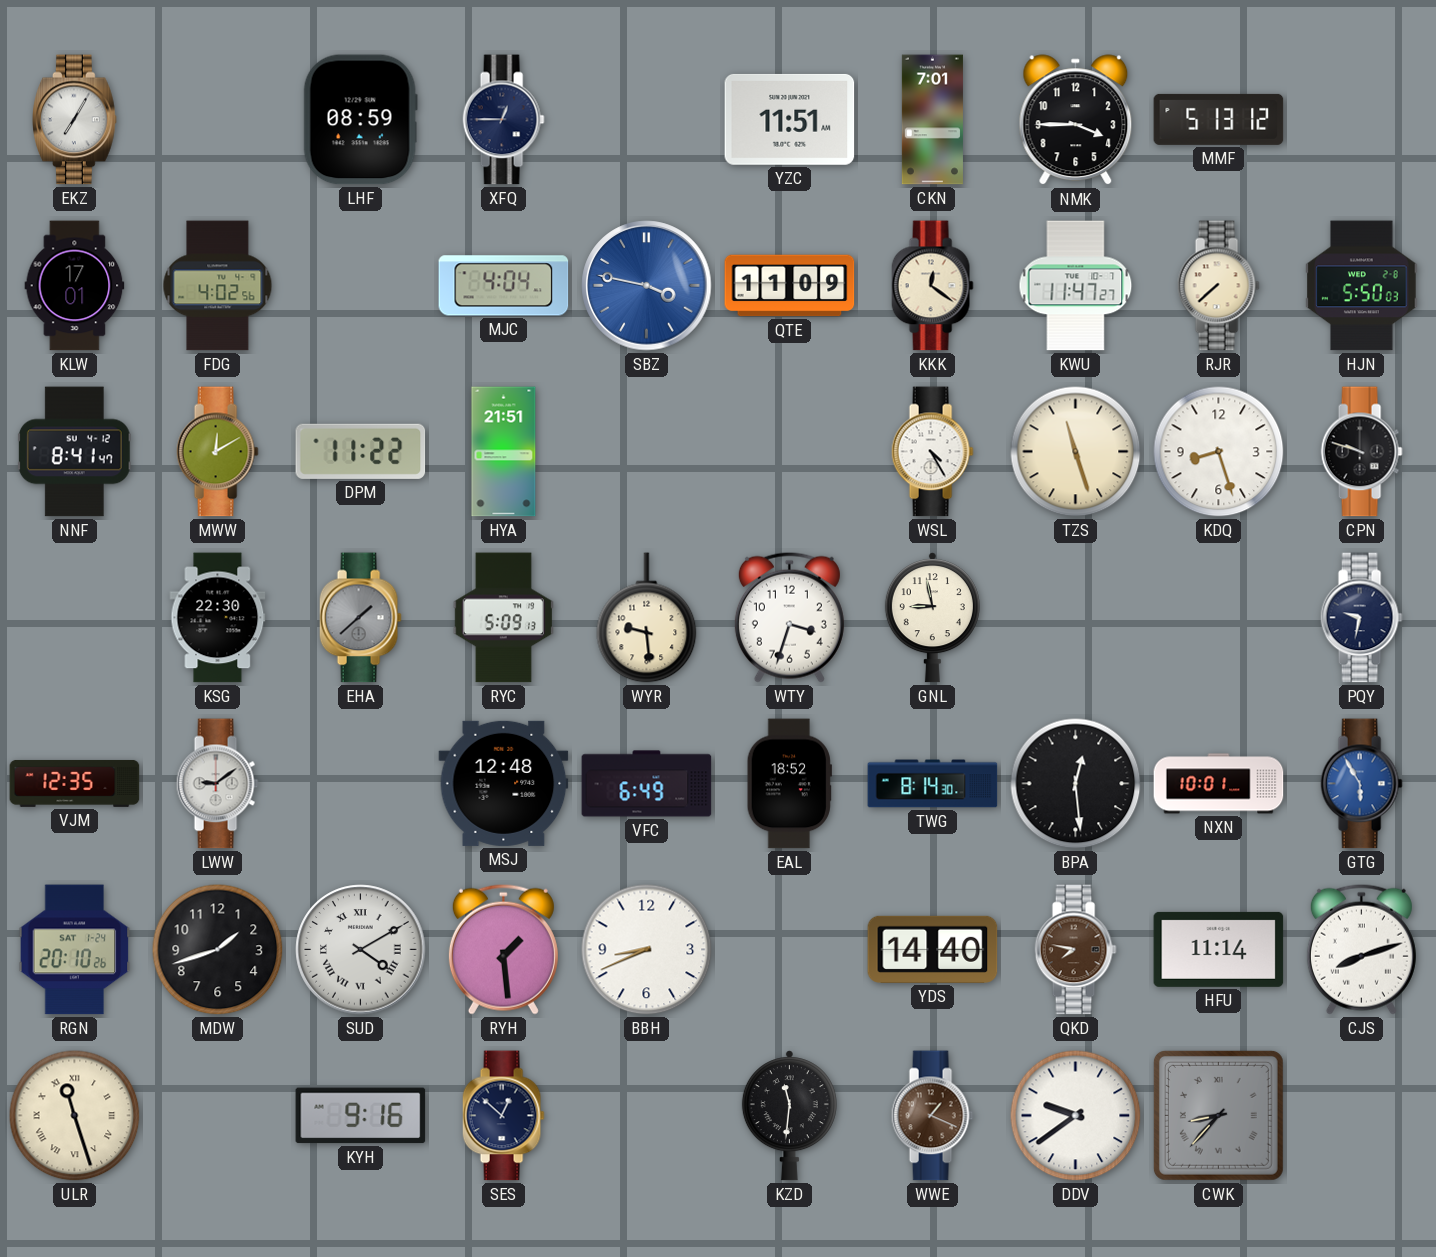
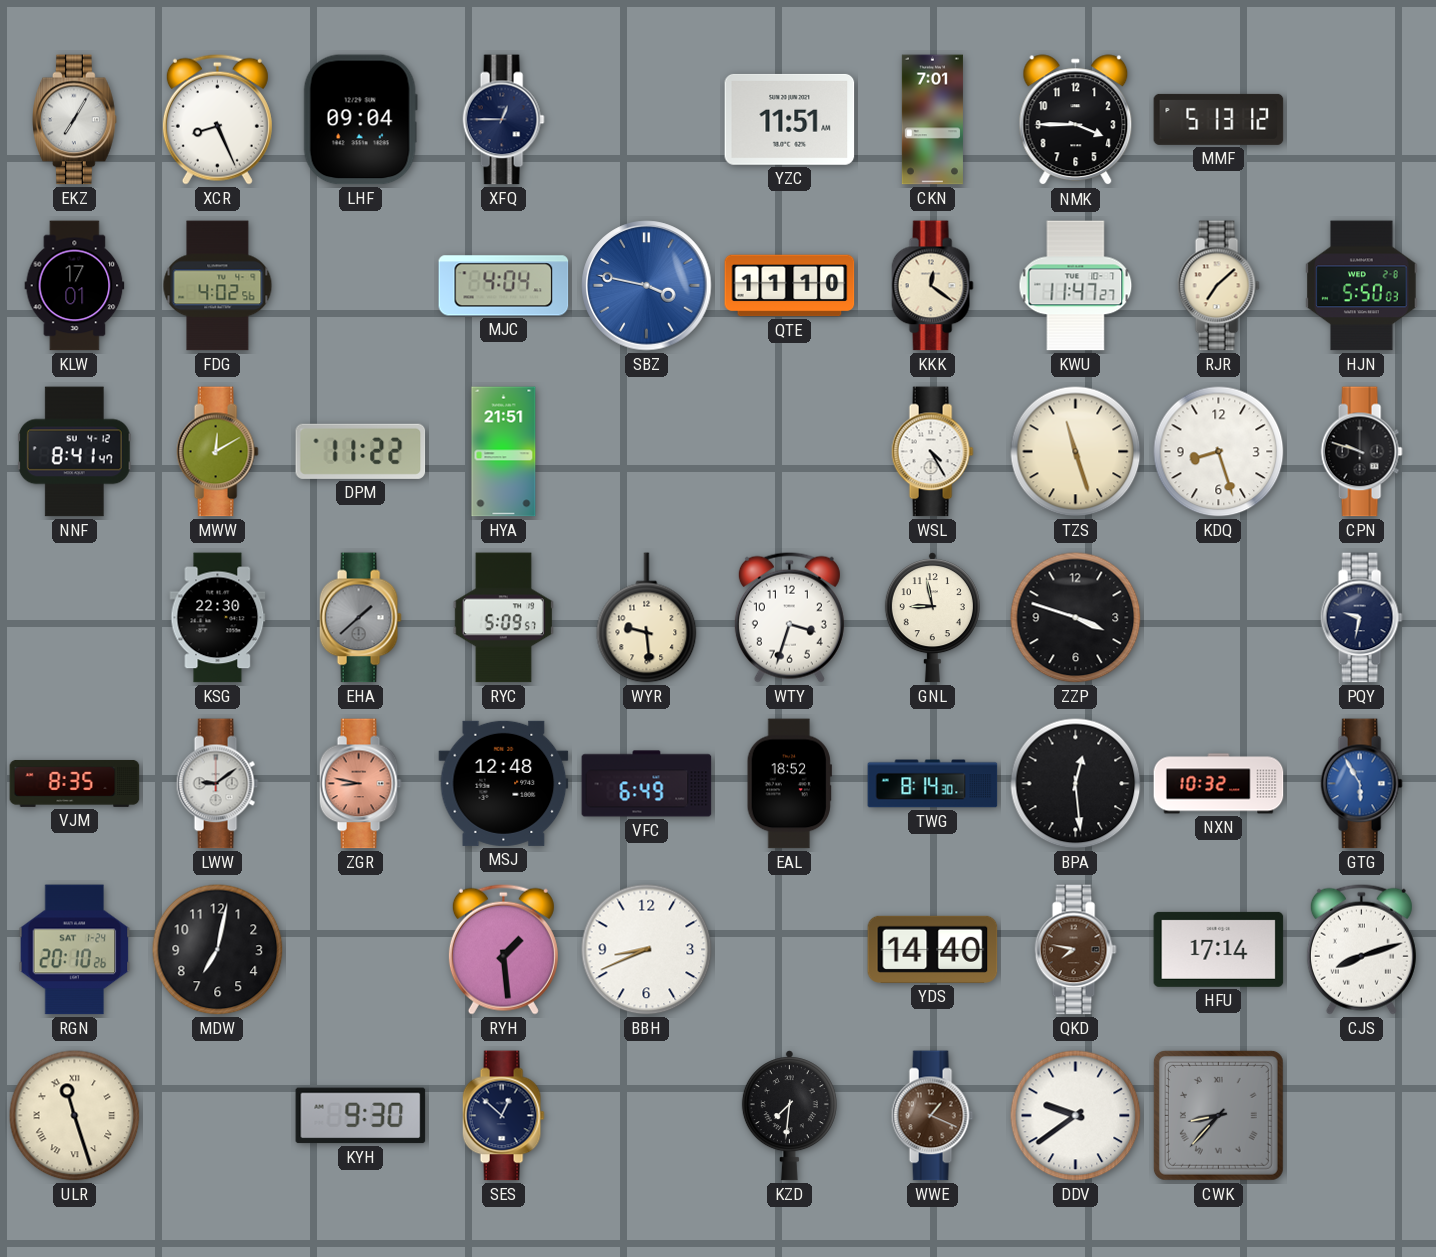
XCR: none -> 8:26 (217, 119)
LHF: 08:59 -> 09:04 (360, 120)
QTE: 11:09 -> 11:10 (790, 286)
RJR: 7:38 -> 7:08 (1218, 286)
RYC: 5:09:13 -> 5:09:57 (503, 618)
ZZP: none -> 3:48 (1076, 618)
VJM: 12:35 -> 8:35 (75, 783)
ZGR: none -> 8:47 (360, 784)
NXN: 10:01 -> 10:32 (1219, 784)
MDW: 1:42 -> 7:02 (218, 950)
SUD: 4:10 -> none (361, 950)
HFU: 11:14 -> 17:14 (1219, 949)
KYH: 9:16 -> 9:30 (361, 1116)
KZD: 11:31 -> 7:31 (789, 1116)
